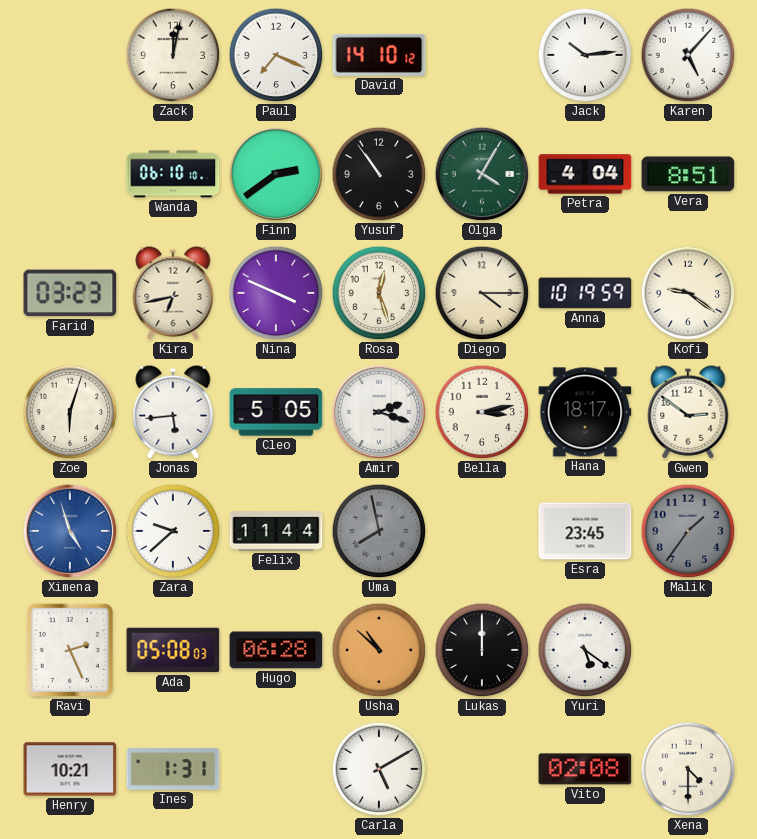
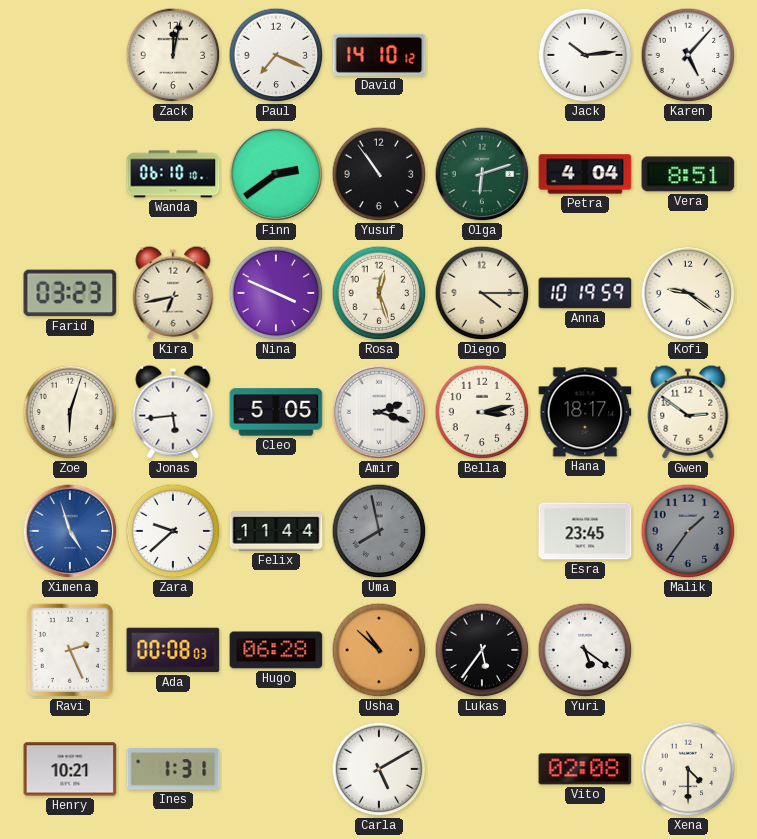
Olga: 4:05 -> 6:12 (482, 174)
Ada: 05:08 -> 00:08 (173, 650)
Lukas: 12:00 -> 5:36 (482, 650)
